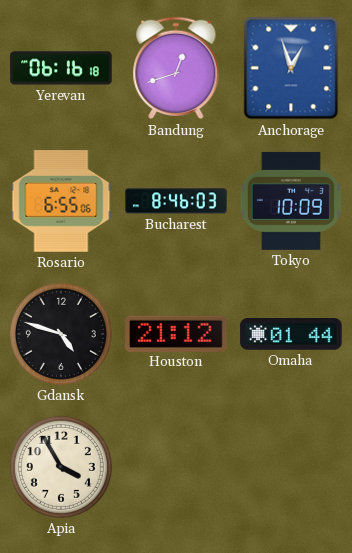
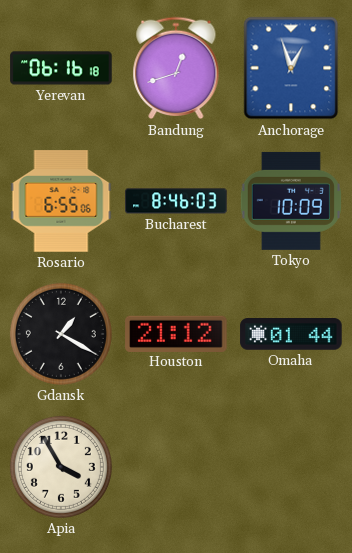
Gdansk: 4:48 -> 1:20 (61, 334)
